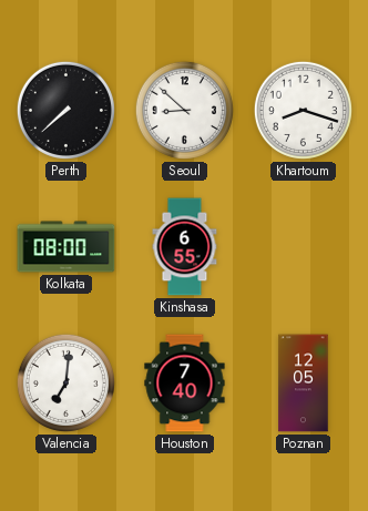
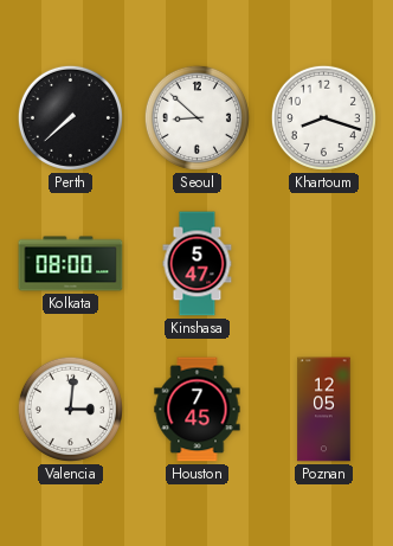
Kinshasa: 6:55 -> 5:47 (198, 264)
Valencia: 7:01 -> 3:01 (70, 409)
Houston: 7:40 -> 7:45 (198, 410)
